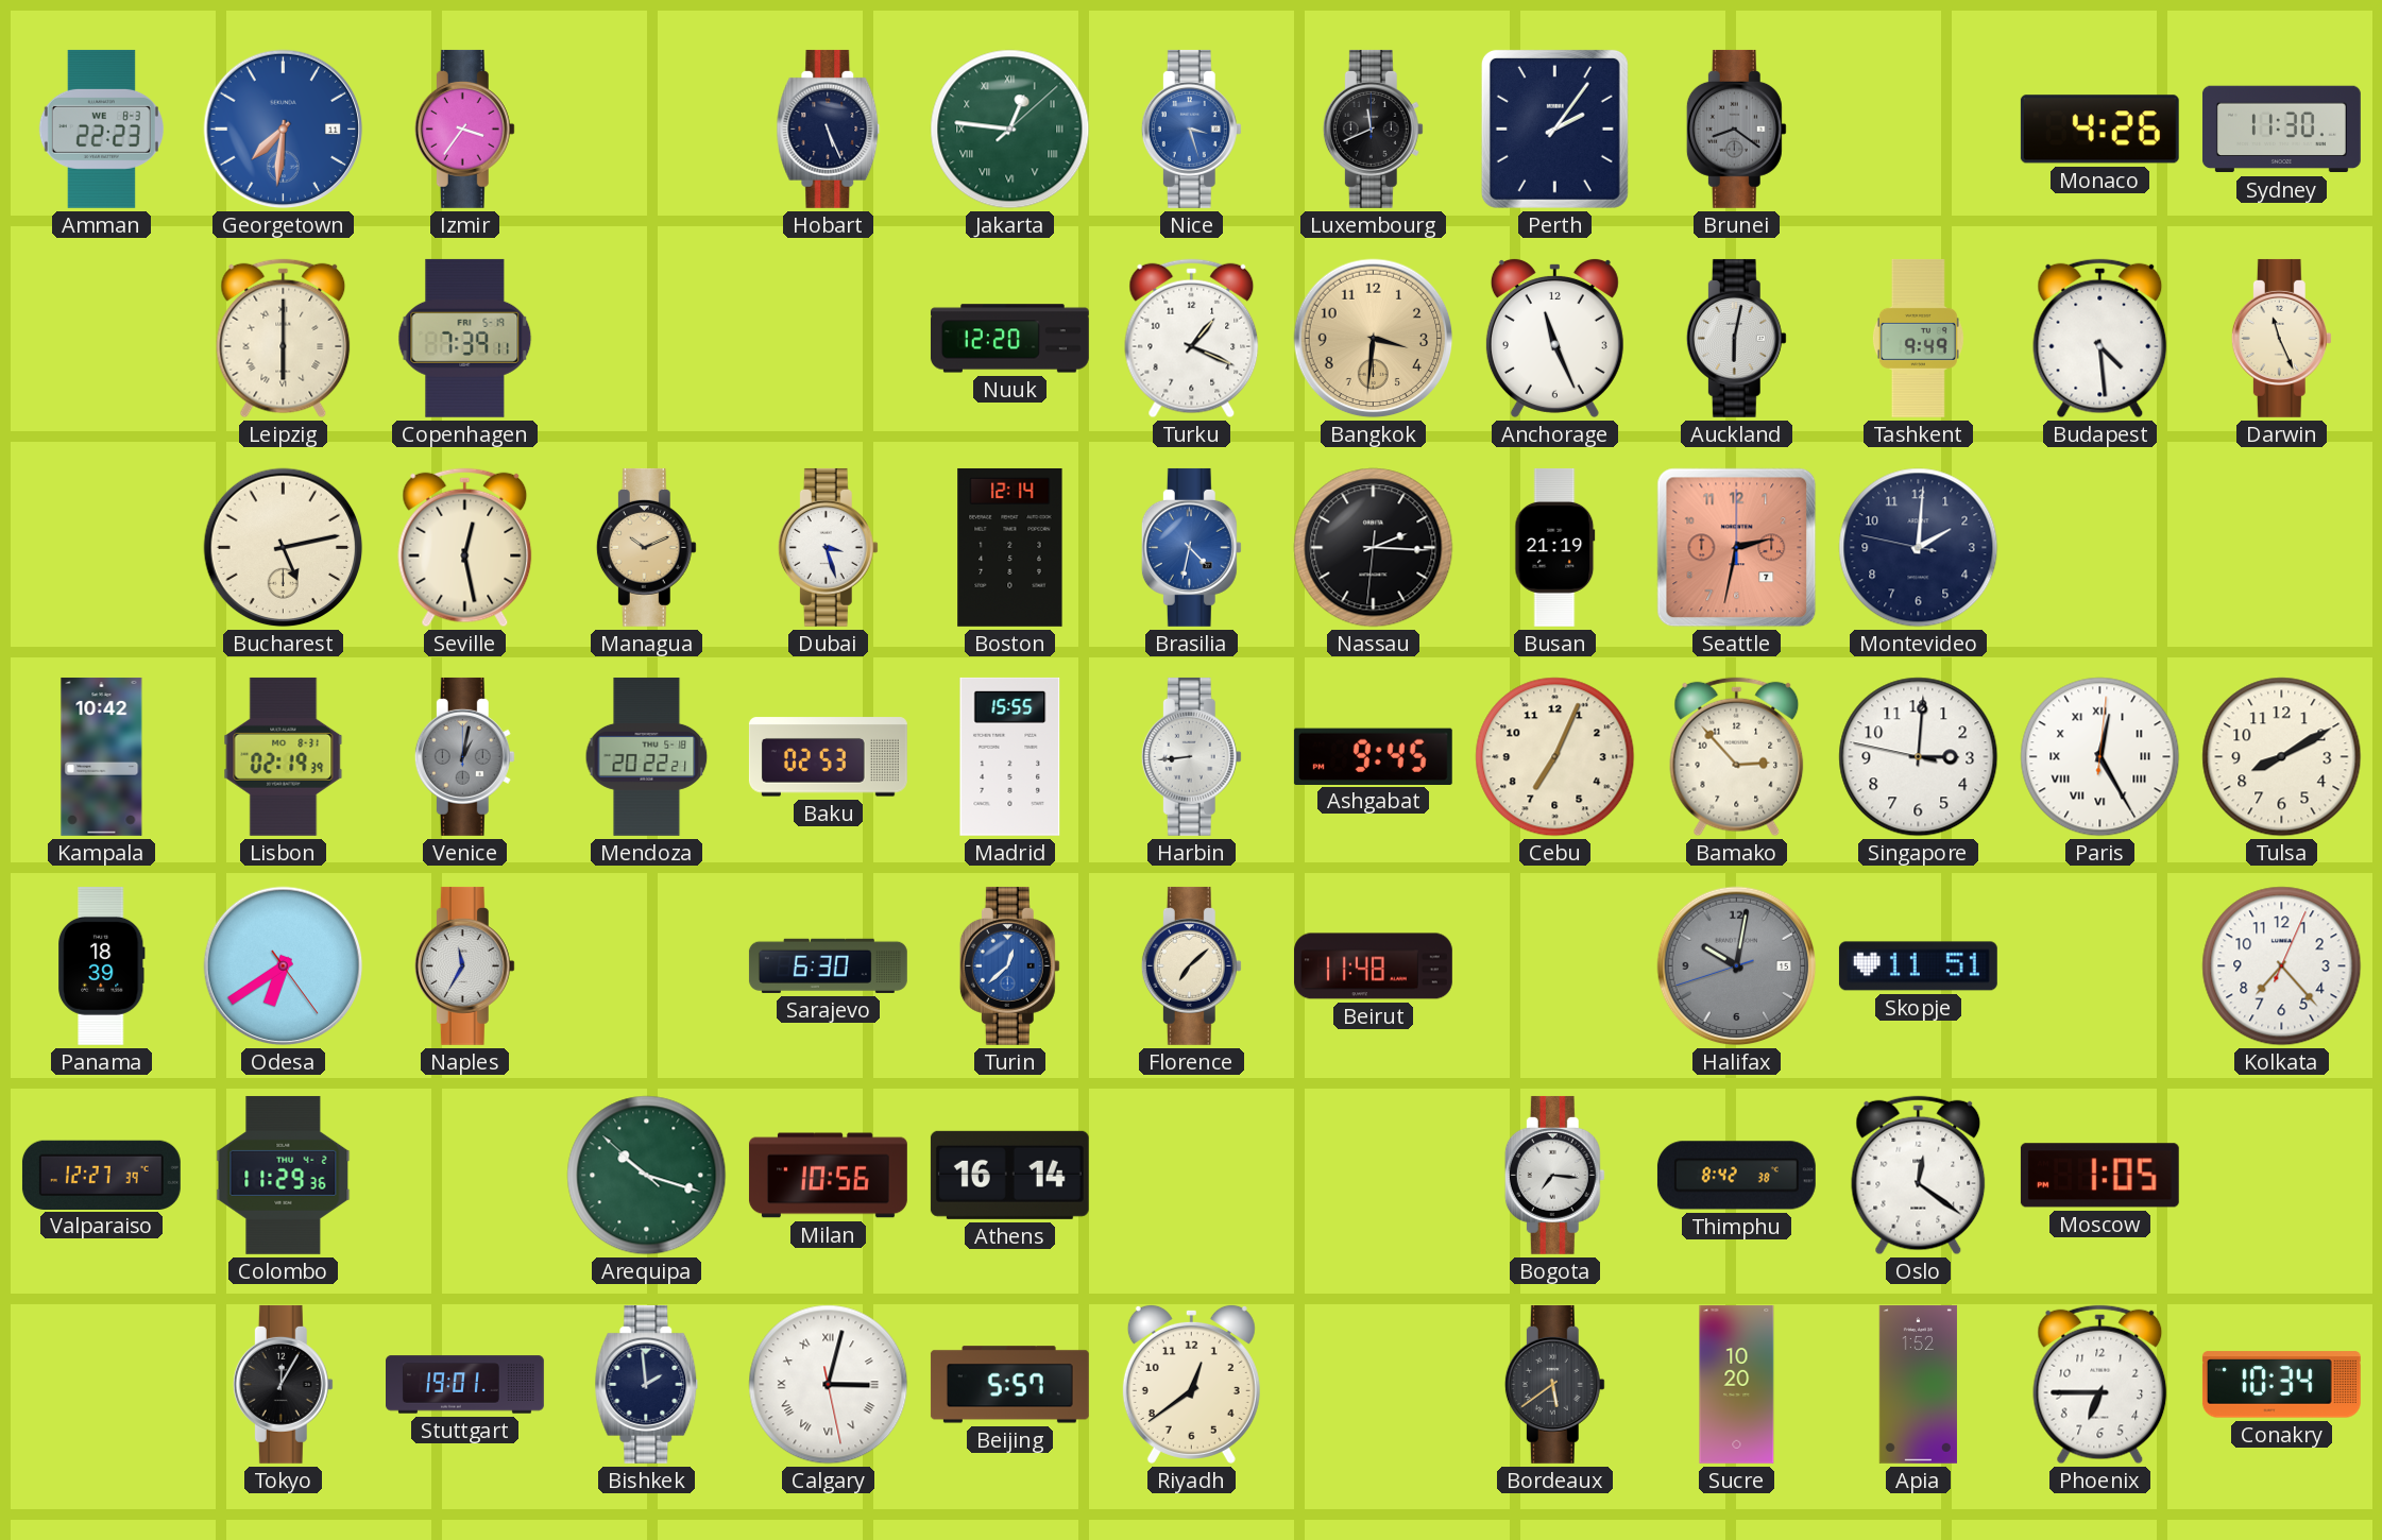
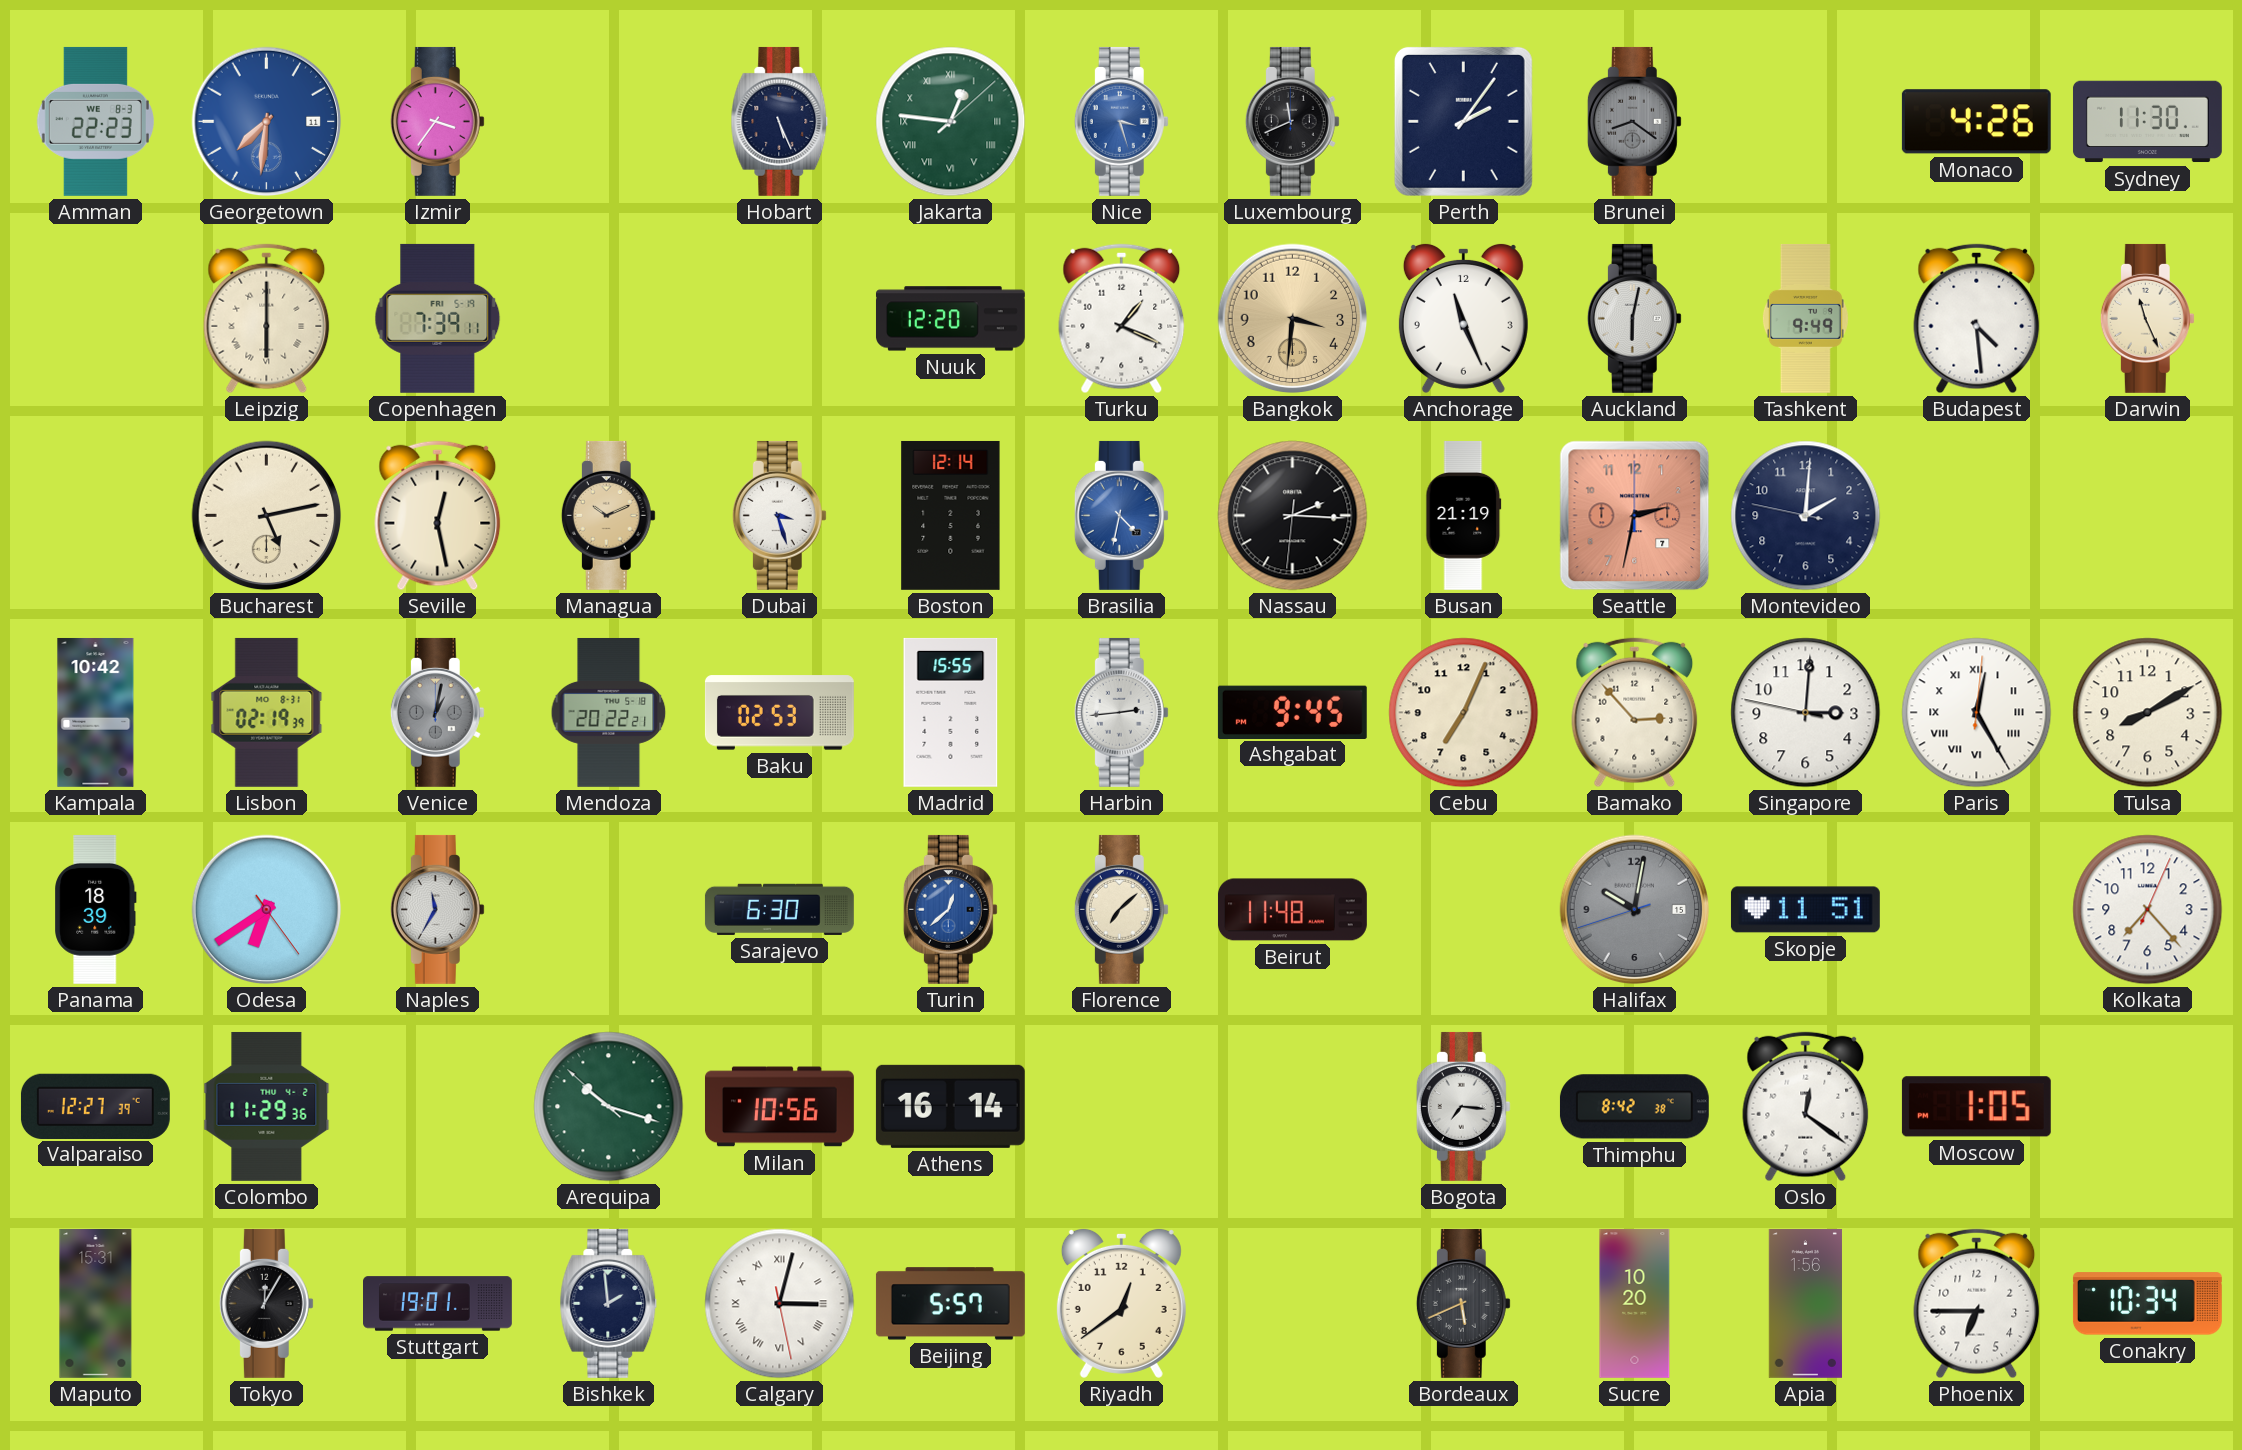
Harbin: 8:44 -> 2:44 (1121, 712)
Maputo: none -> 15:31 (96, 1303)
Bordeaux: 5:39 -> 5:41 (1463, 1303)
Apia: 1:52 -> 1:56 (1805, 1303)
